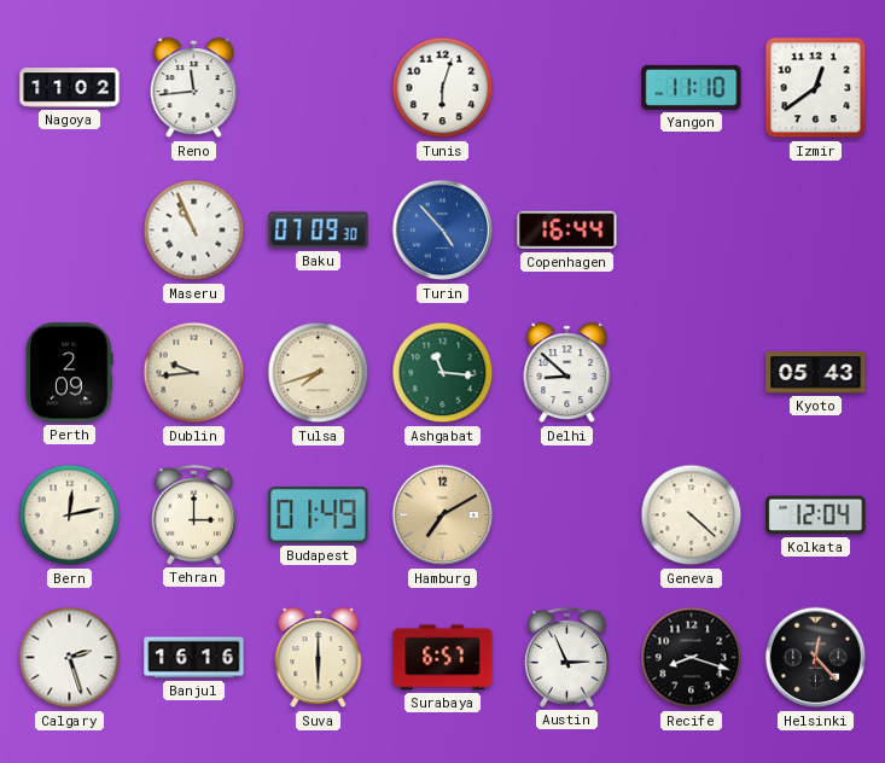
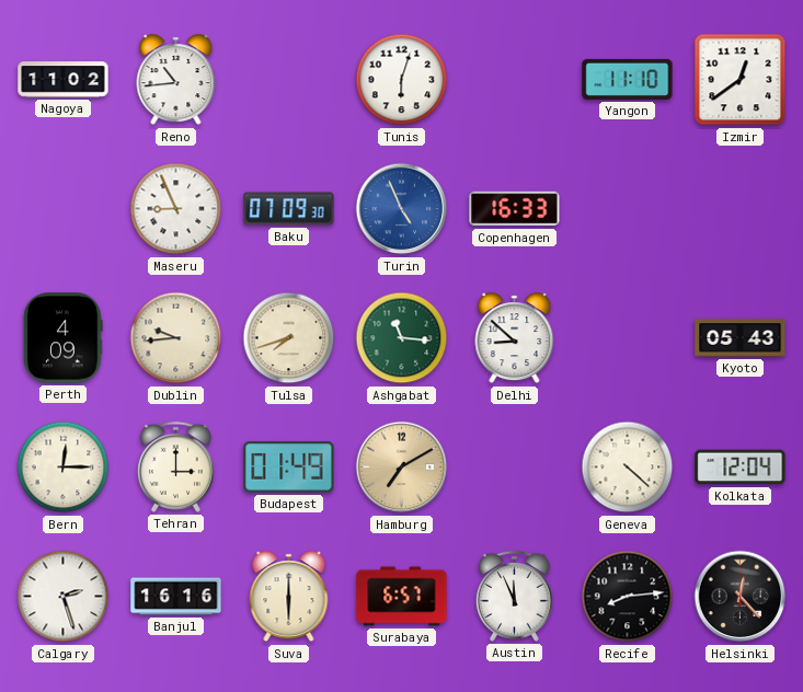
Reno: 11:44 -> 10:44 (176, 80)
Maseru: 10:56 -> 8:56 (176, 209)
Turin: 4:53 -> 4:56 (402, 209)
Copenhagen: 16:44 -> 16:33 (515, 209)
Perth: 2:09 -> 4:09 (64, 338)
Bern: 12:13 -> 12:15 (64, 468)
Austin: 2:56 -> 11:56 (514, 596)
Recife: 8:18 -> 8:14 (628, 597)
